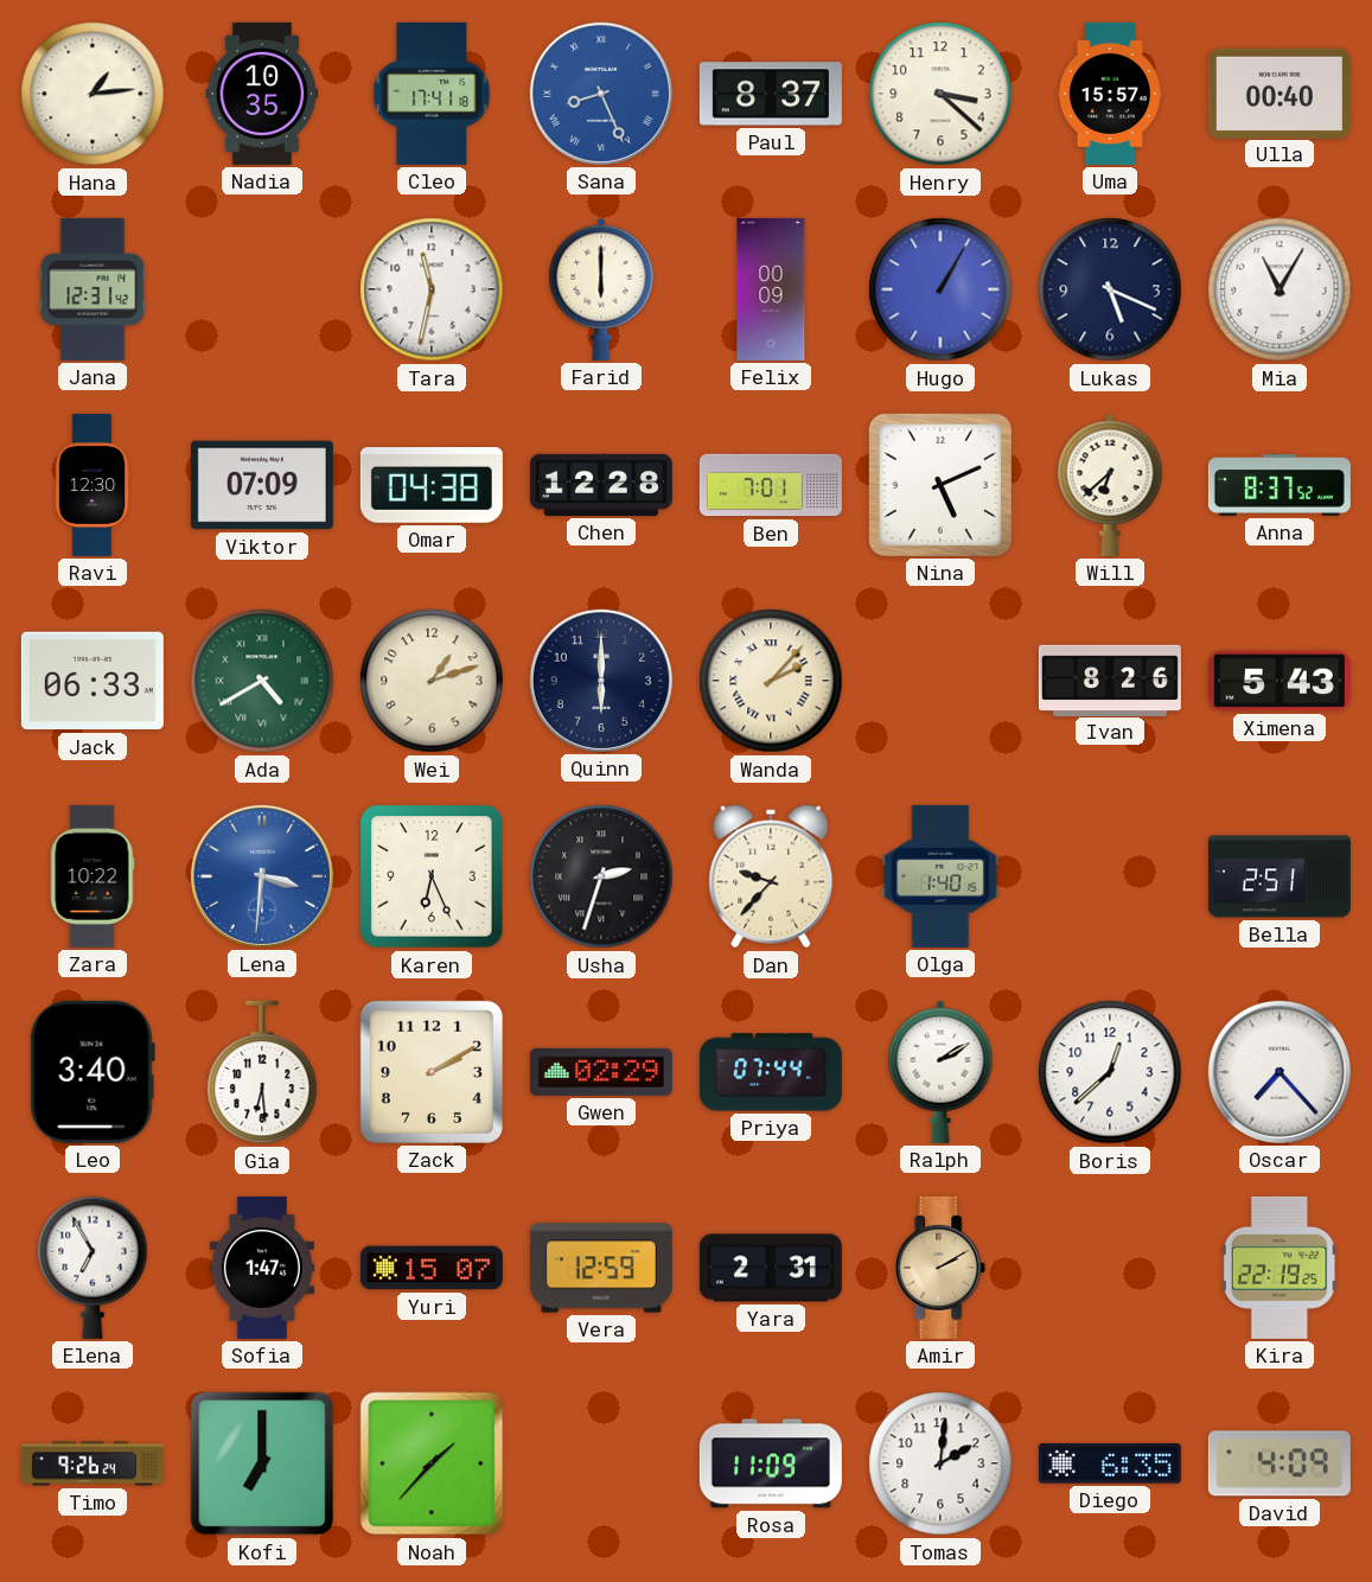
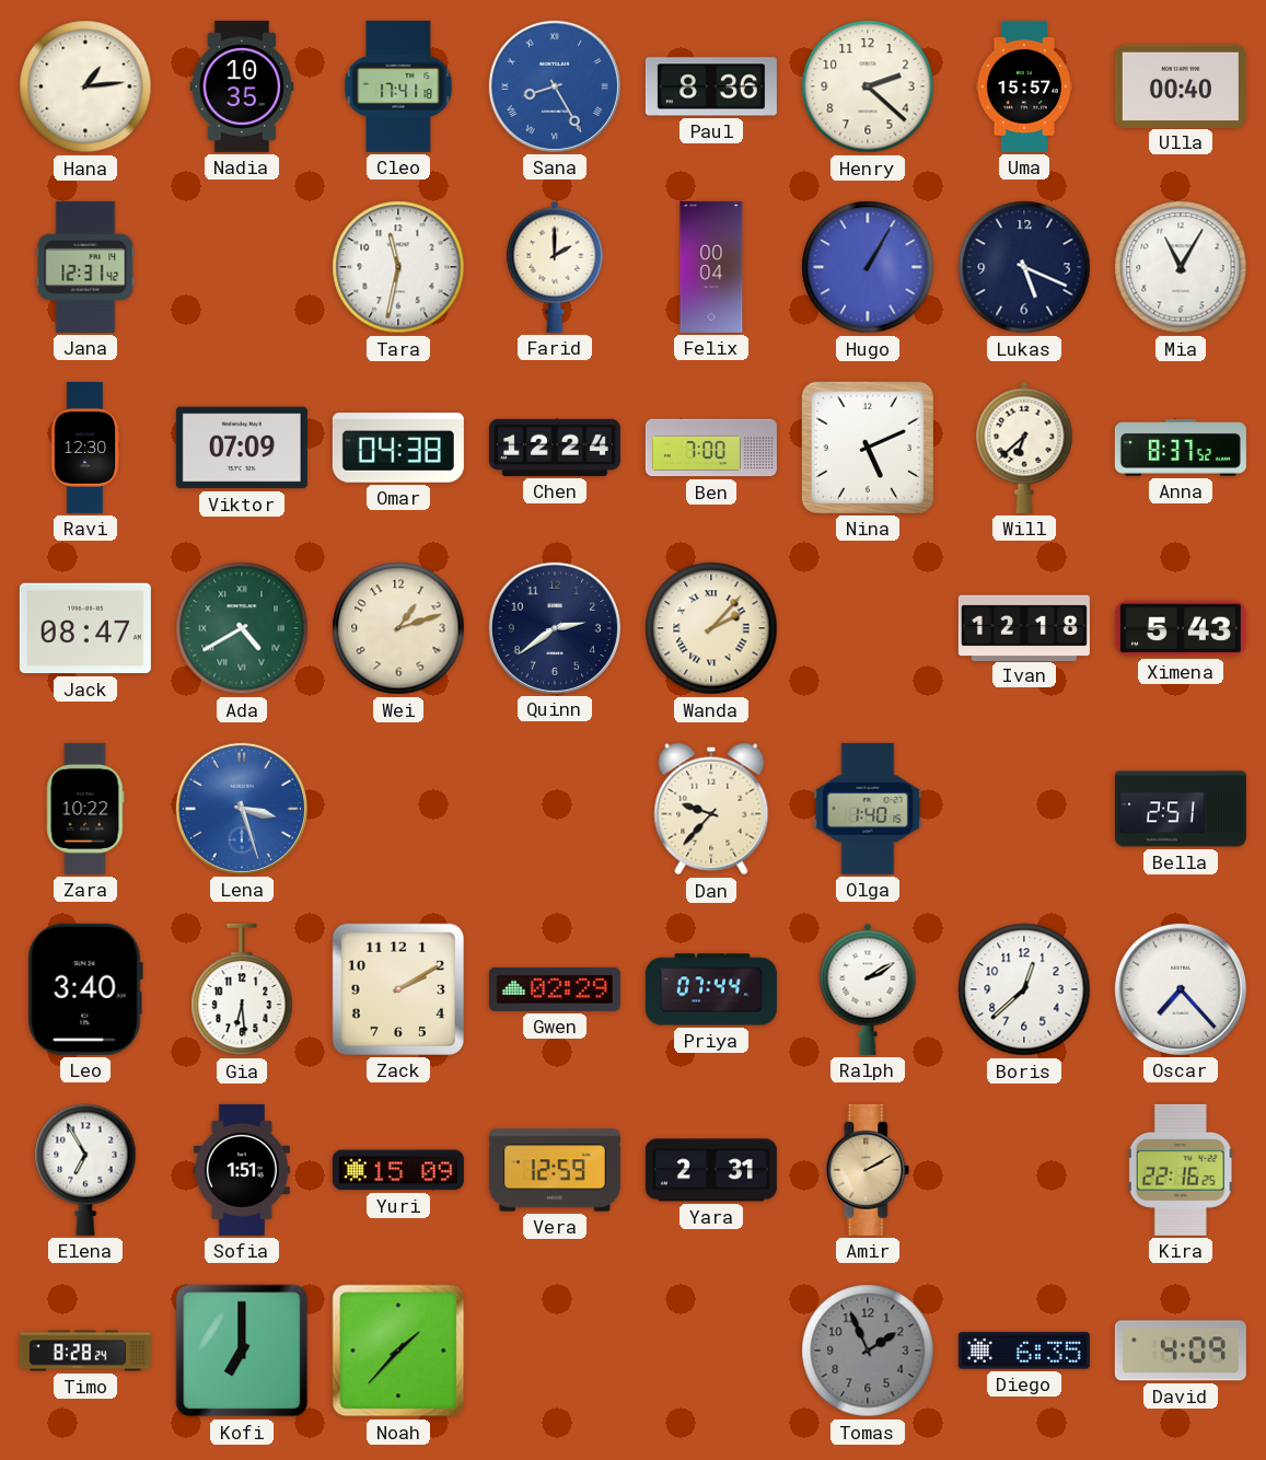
Sana: 8:26 -> 8:25 (555, 86)
Paul: 8:37 -> 8:36 (711, 86)
Henry: 3:22 -> 2:22 (868, 86)
Farid: 6:00 -> 2:00 (555, 267)
Felix: 00:09 -> 00:04 (711, 267)
Chen: 12:28 -> 12:24 (555, 448)
Ben: 7:01 -> 7:00 (711, 448)
Jack: 06:33 -> 08:47 (85, 628)
Quinn: 6:00 -> 2:39 (555, 628)
Ivan: 8:26 -> 12:18 (1024, 627)
Lena: 3:31 -> 3:27 (242, 809)
Karen: 6:26 -> none (432, 876)
Usha: 2:33 -> none (601, 876)
Sofia: 1:47 -> 1:51 (242, 1170)
Yuri: 15:07 -> 15:09 (398, 1170)
Kira: 22:19 -> 22:16 (1181, 1170)
Timo: 9:26 -> 8:28 (85, 1351)
Rosa: 11:09 -> none (771, 1463)
Tomas: 2:01 -> 1:56 (868, 1351)
Tomas dial: white -> grey (868, 1351)
